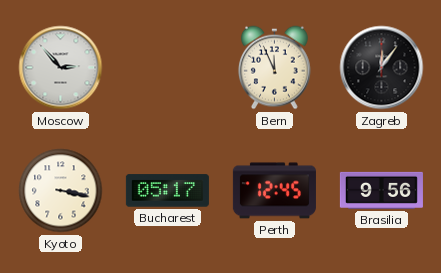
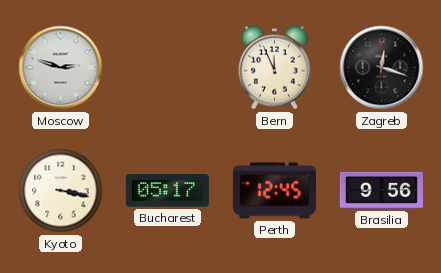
Moscow: 2:53 -> 2:48 (61, 68)
Zagreb: 12:06 -> 12:18 (382, 68)
